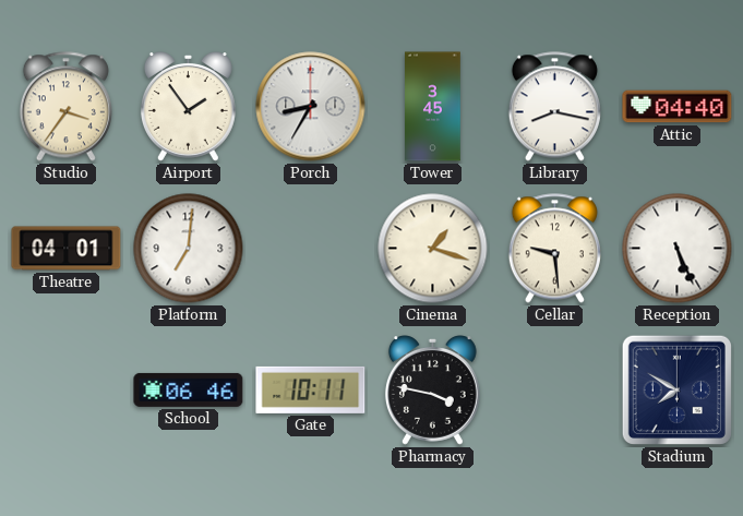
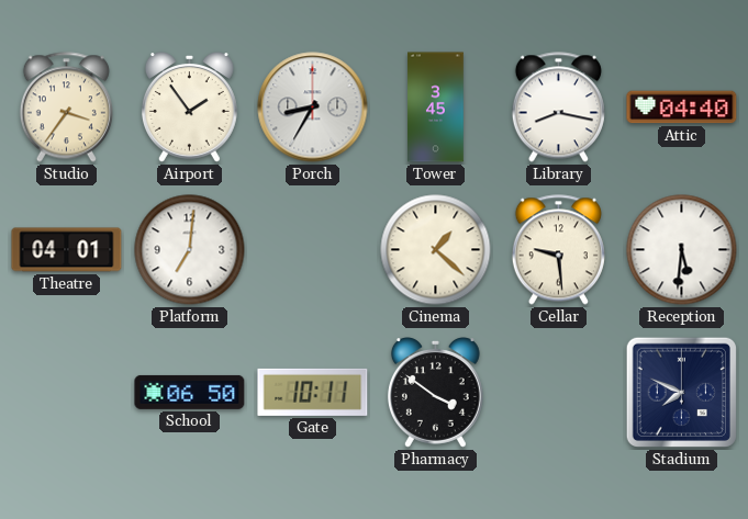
Cinema: 1:18 -> 1:22 (436, 250)
Reception: 5:26 -> 5:31 (682, 250)
School: 06:46 -> 06:50 (190, 392)
Pharmacy: 3:47 -> 3:51 (435, 393)
Stadium: 7:50 -> 7:49 (681, 392)
